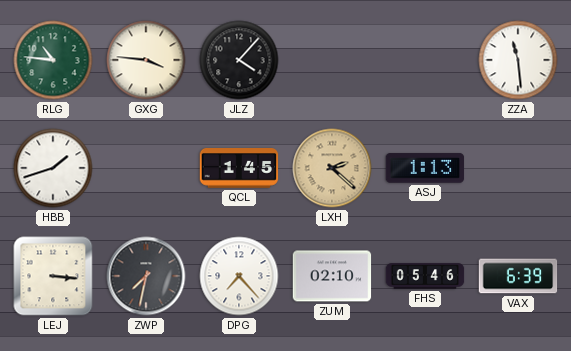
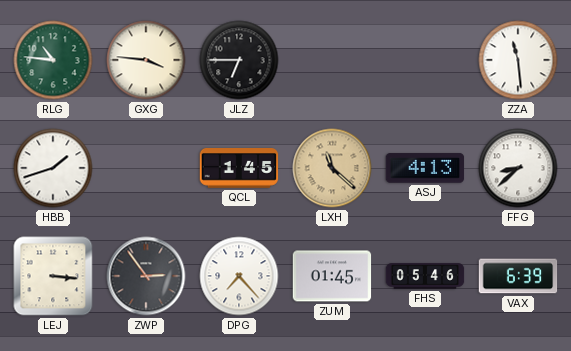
JLZ: 4:07 -> 6:45 (239, 60)
LXH: 2:22 -> 11:22 (332, 168)
ASJ: 1:13 -> 4:13 (425, 168)
FFG: none -> 8:38 (518, 168)
ZWP: 7:32 -> 2:54 (146, 276)
ZUM: 02:10 -> 01:45 (332, 276)
